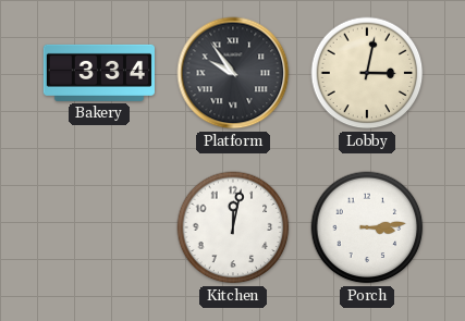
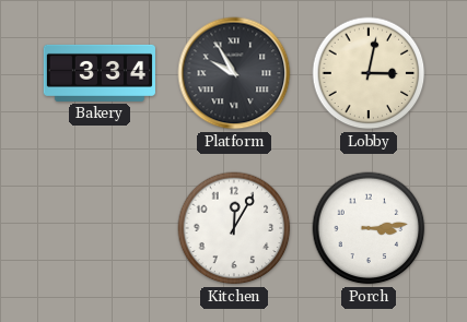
Platform: 9:54 -> 9:55 (234, 73)
Kitchen: 12:02 -> 12:05 (234, 228)
